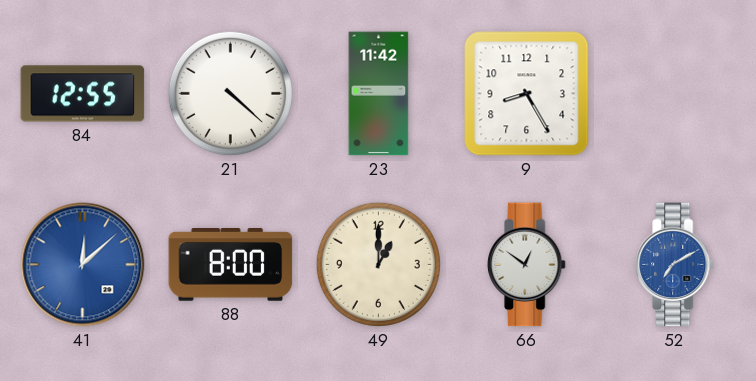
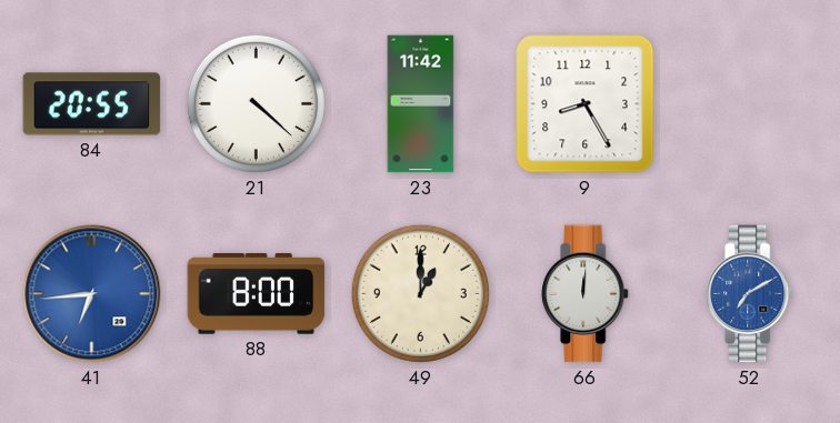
84: 12:55 -> 20:55 (92, 104)
41: 12:08 -> 6:44 (92, 294)
66: 12:51 -> 12:01 (586, 294)
